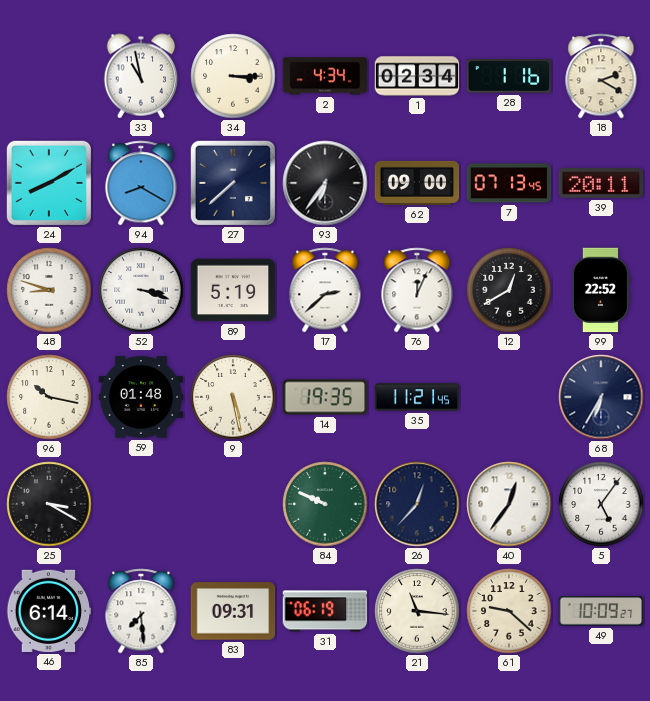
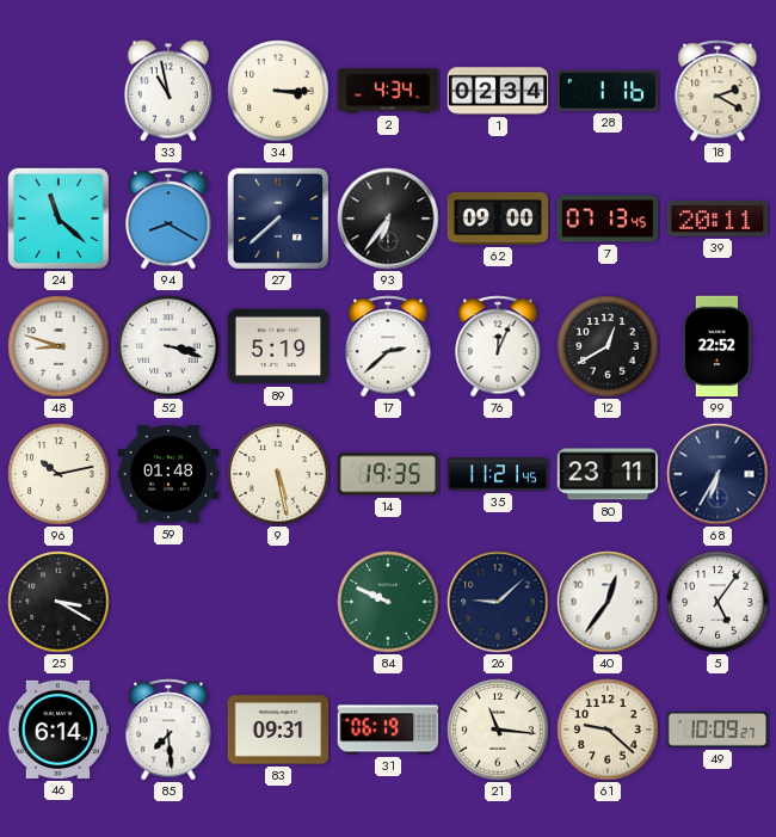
24: 8:10 -> 11:22 (58, 219)
96: 10:17 -> 10:13 (58, 474)
80: none -> 23:11 (608, 474)
26: 12:37 -> 9:08 (498, 602)
